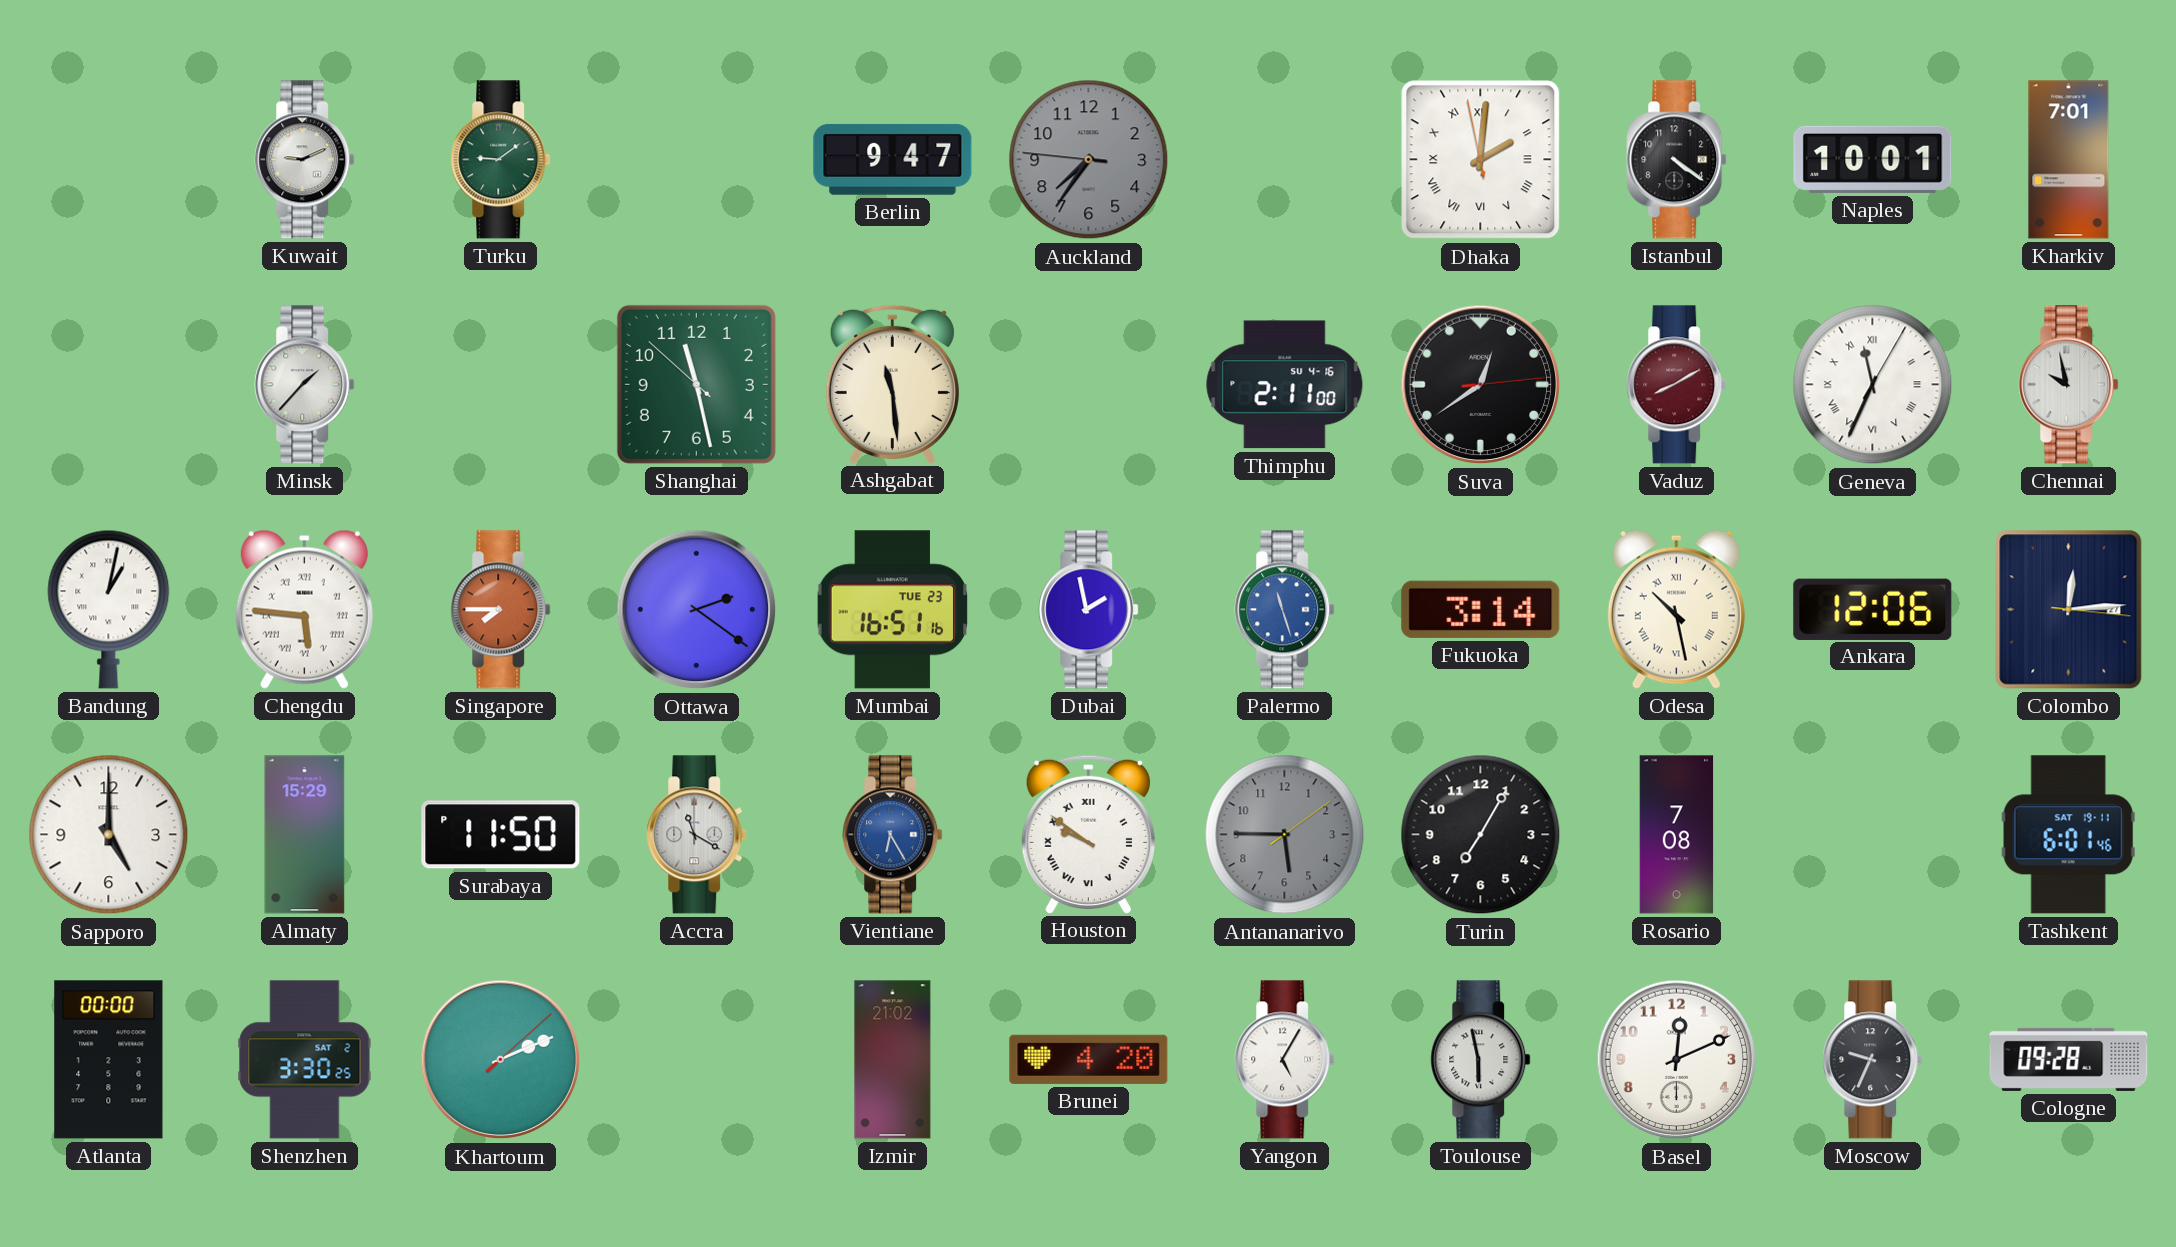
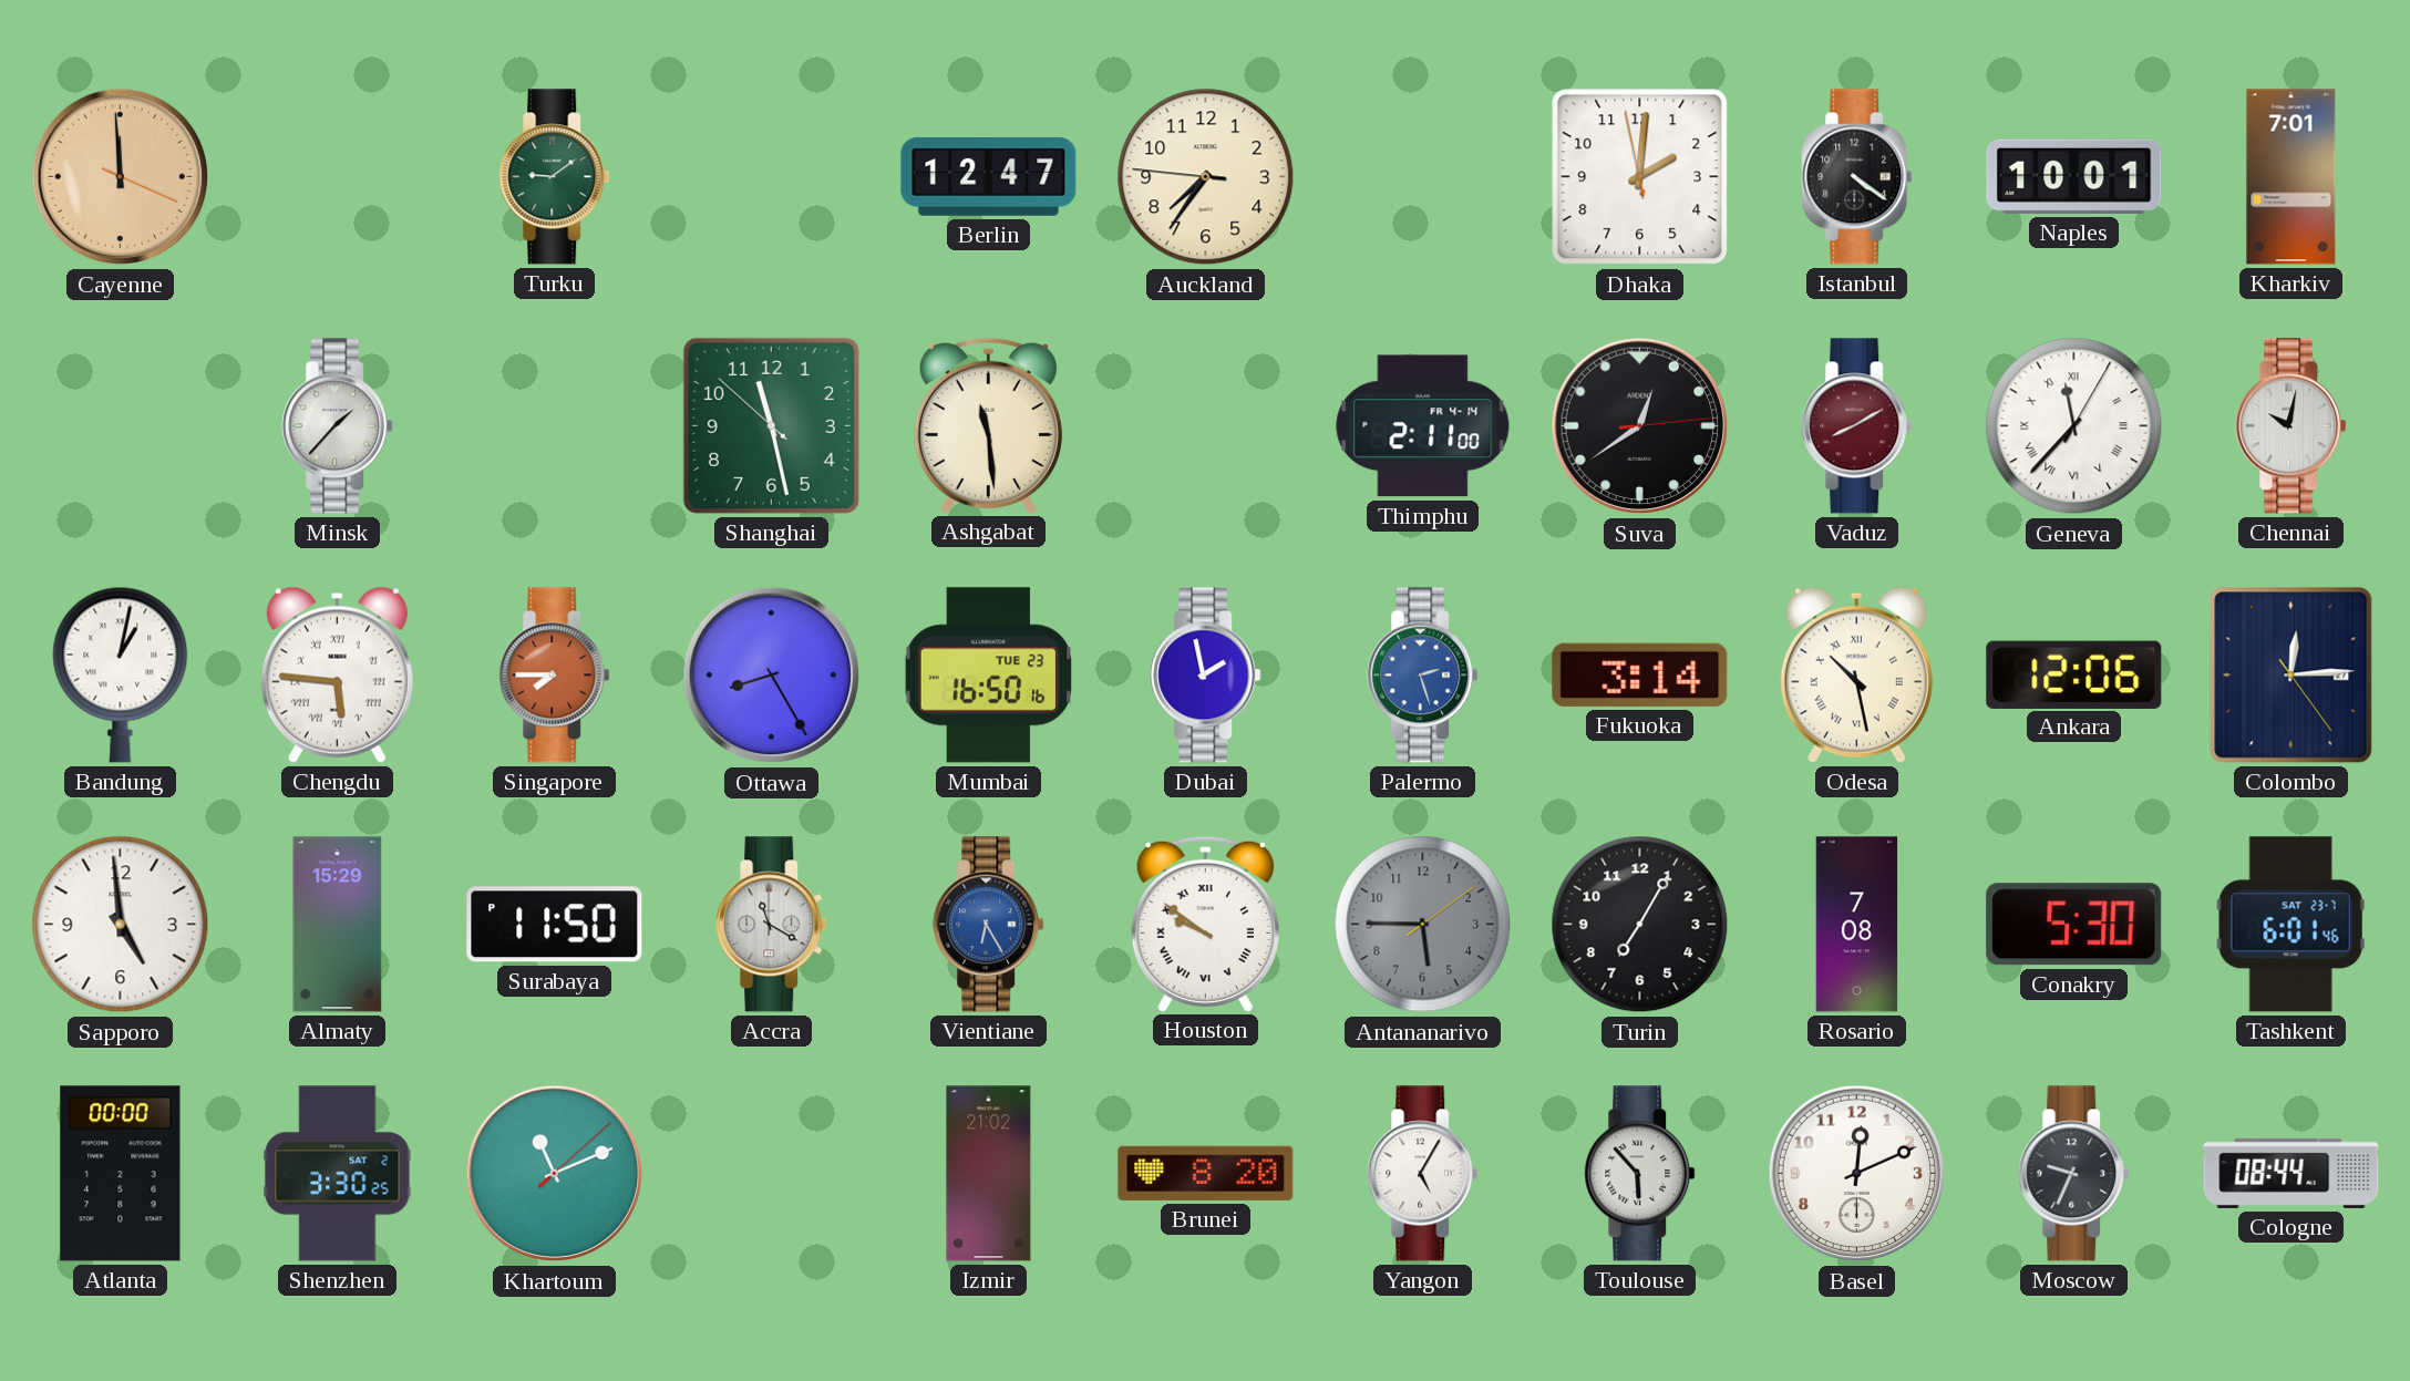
Cayenne: none -> 11:59 (121, 177)
Kuwait: 9:11 -> none (305, 160)
Berlin: 9:47 -> 12:47 (989, 176)
Auckland dial: grey -> cream (1206, 177)
Dhaka numerals: Roman -> Arabic (1640, 177)
Thimphu date: SU 4-16 -> FR 4-14 (1423, 426)
Geneva: 11:34 -> 11:37 (2074, 426)
Chennai: 9:58 -> 10:02 (2291, 426)
Ottawa: 2:21 -> 8:25 (772, 676)
Mumbai: 16:51 -> 16:50 (988, 676)
Palermo: 11:27 -> 2:27 (1423, 676)
Colombo: 12:14:16 -> 12:14:24 (2291, 676)
Sapporo: 5:00 -> 4:59 (121, 925)
Conakry: none -> 5:30 (2074, 925)
Tashkent date: SAT 19-11 -> SAT 23-7 (2290, 925)
Khartoum: 2:11 -> 11:11 (555, 1174)
Brunei: 4:20 -> 8:20 (1206, 1173)
Toulouse: 5:58 -> 5:53 (1640, 1174)
Cologne: 09:28 -> 08:44 (2291, 1173)
